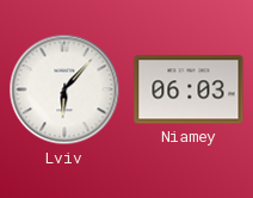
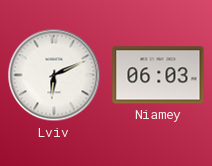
Lviv: 6:07 -> 6:11 (54, 75)
